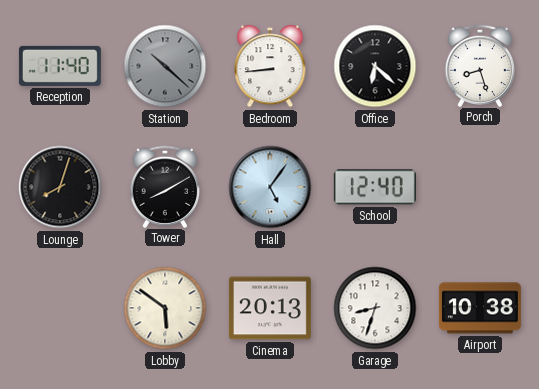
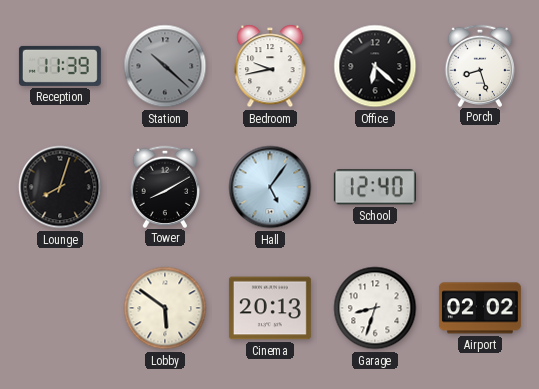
Reception: 11:40 -> 11:39 (60, 66)
Bedroom: 8:44 -> 9:43 (270, 66)
Airport: 10:38 -> 02:02 (480, 308)
